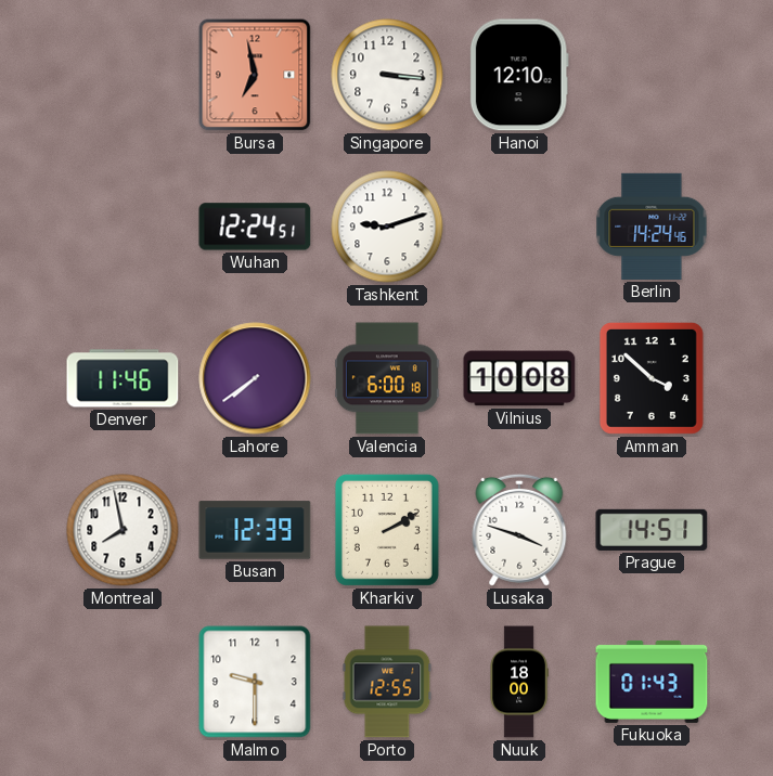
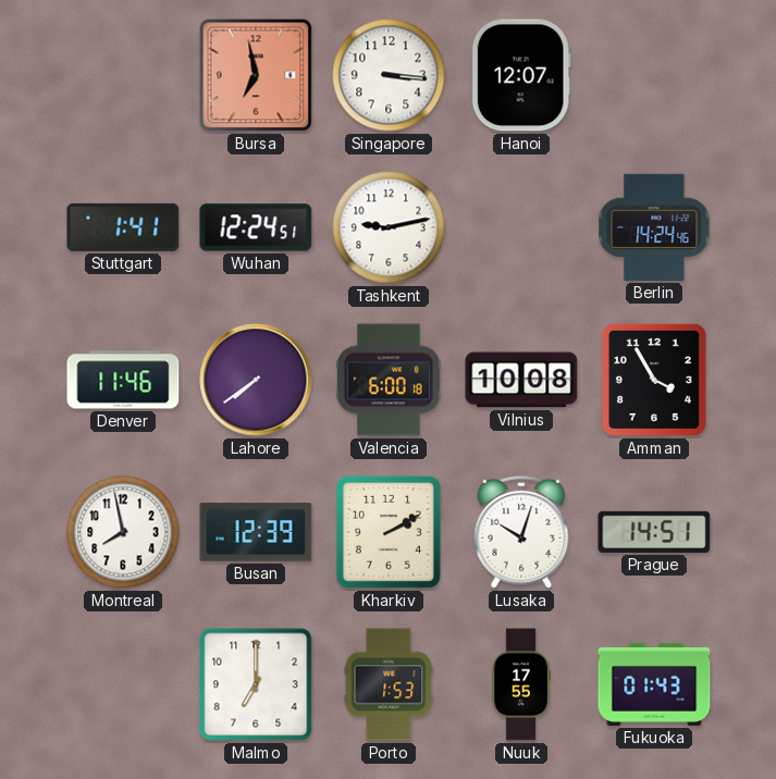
Hanoi: 12:10 -> 12:07 (521, 75)
Stuttgart: none -> 1:41 (123, 227)
Tashkent: 9:12 -> 9:13 (389, 227)
Amman: 3:52 -> 3:55 (654, 380)
Lusaka: 3:48 -> 10:03 (521, 532)
Malmo: 9:30 -> 7:00 (256, 684)
Porto: 12:55 -> 1:53 (389, 684)
Nuuk: 18:00 -> 17:55 (521, 684)
